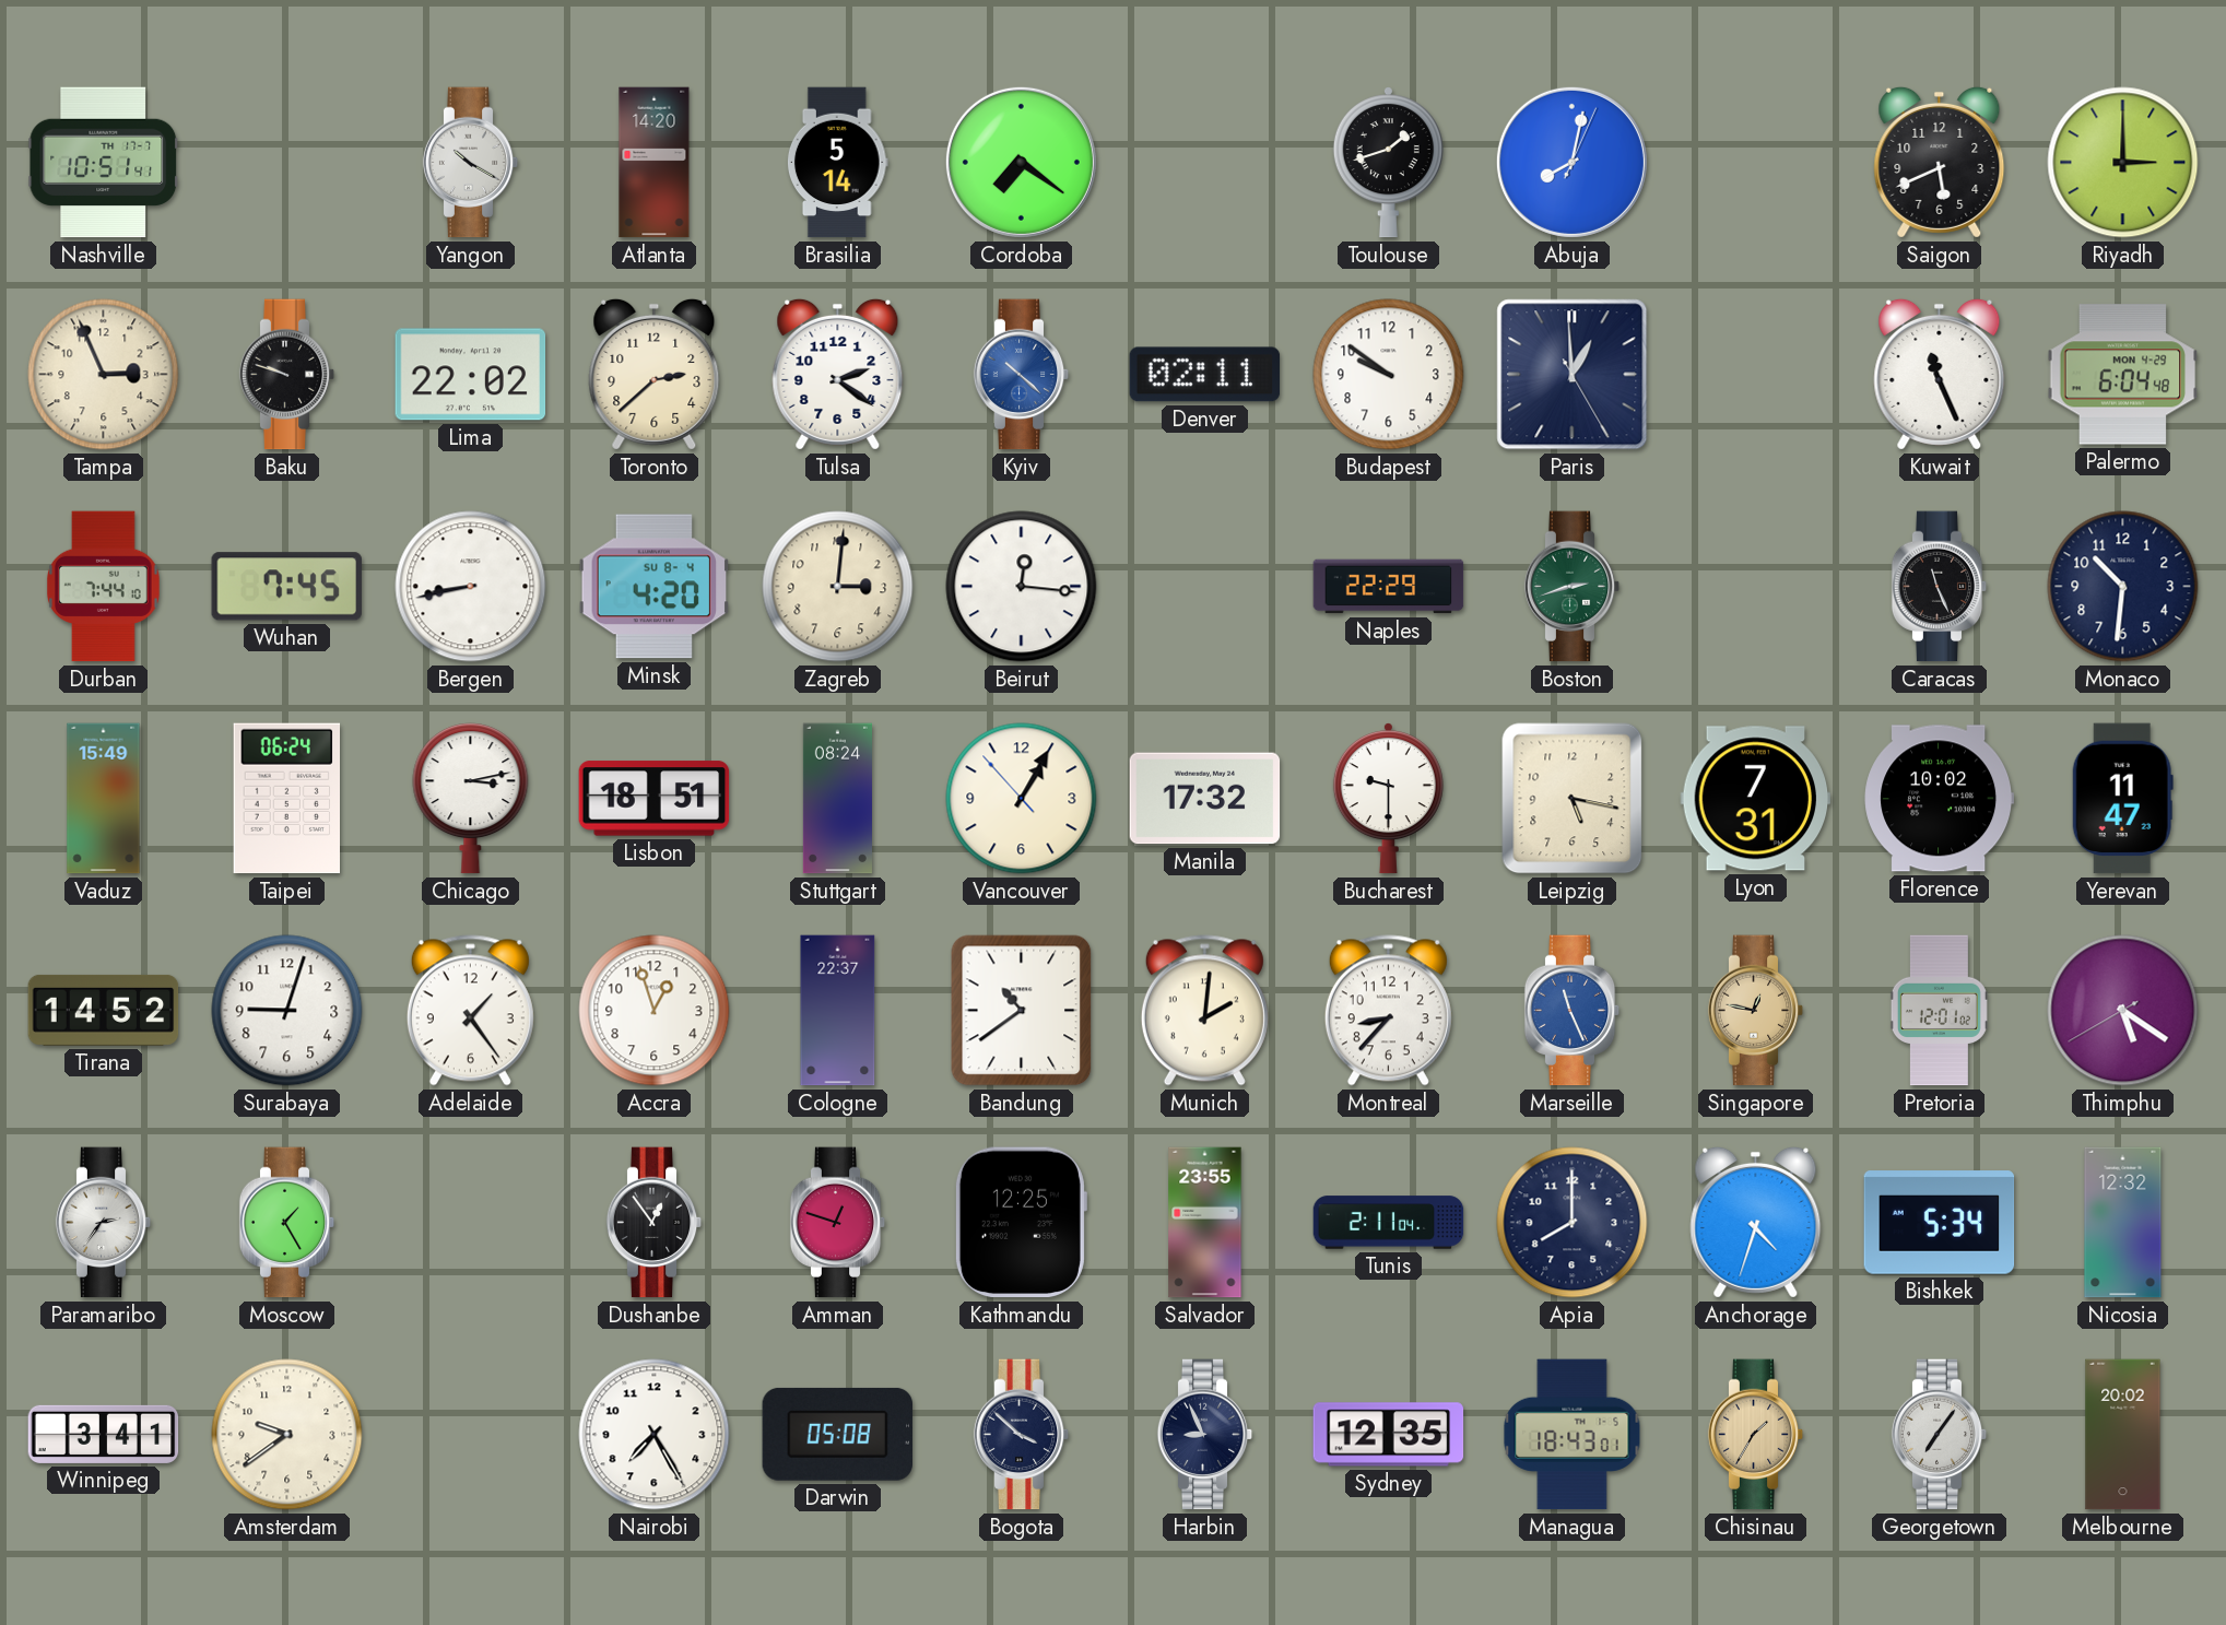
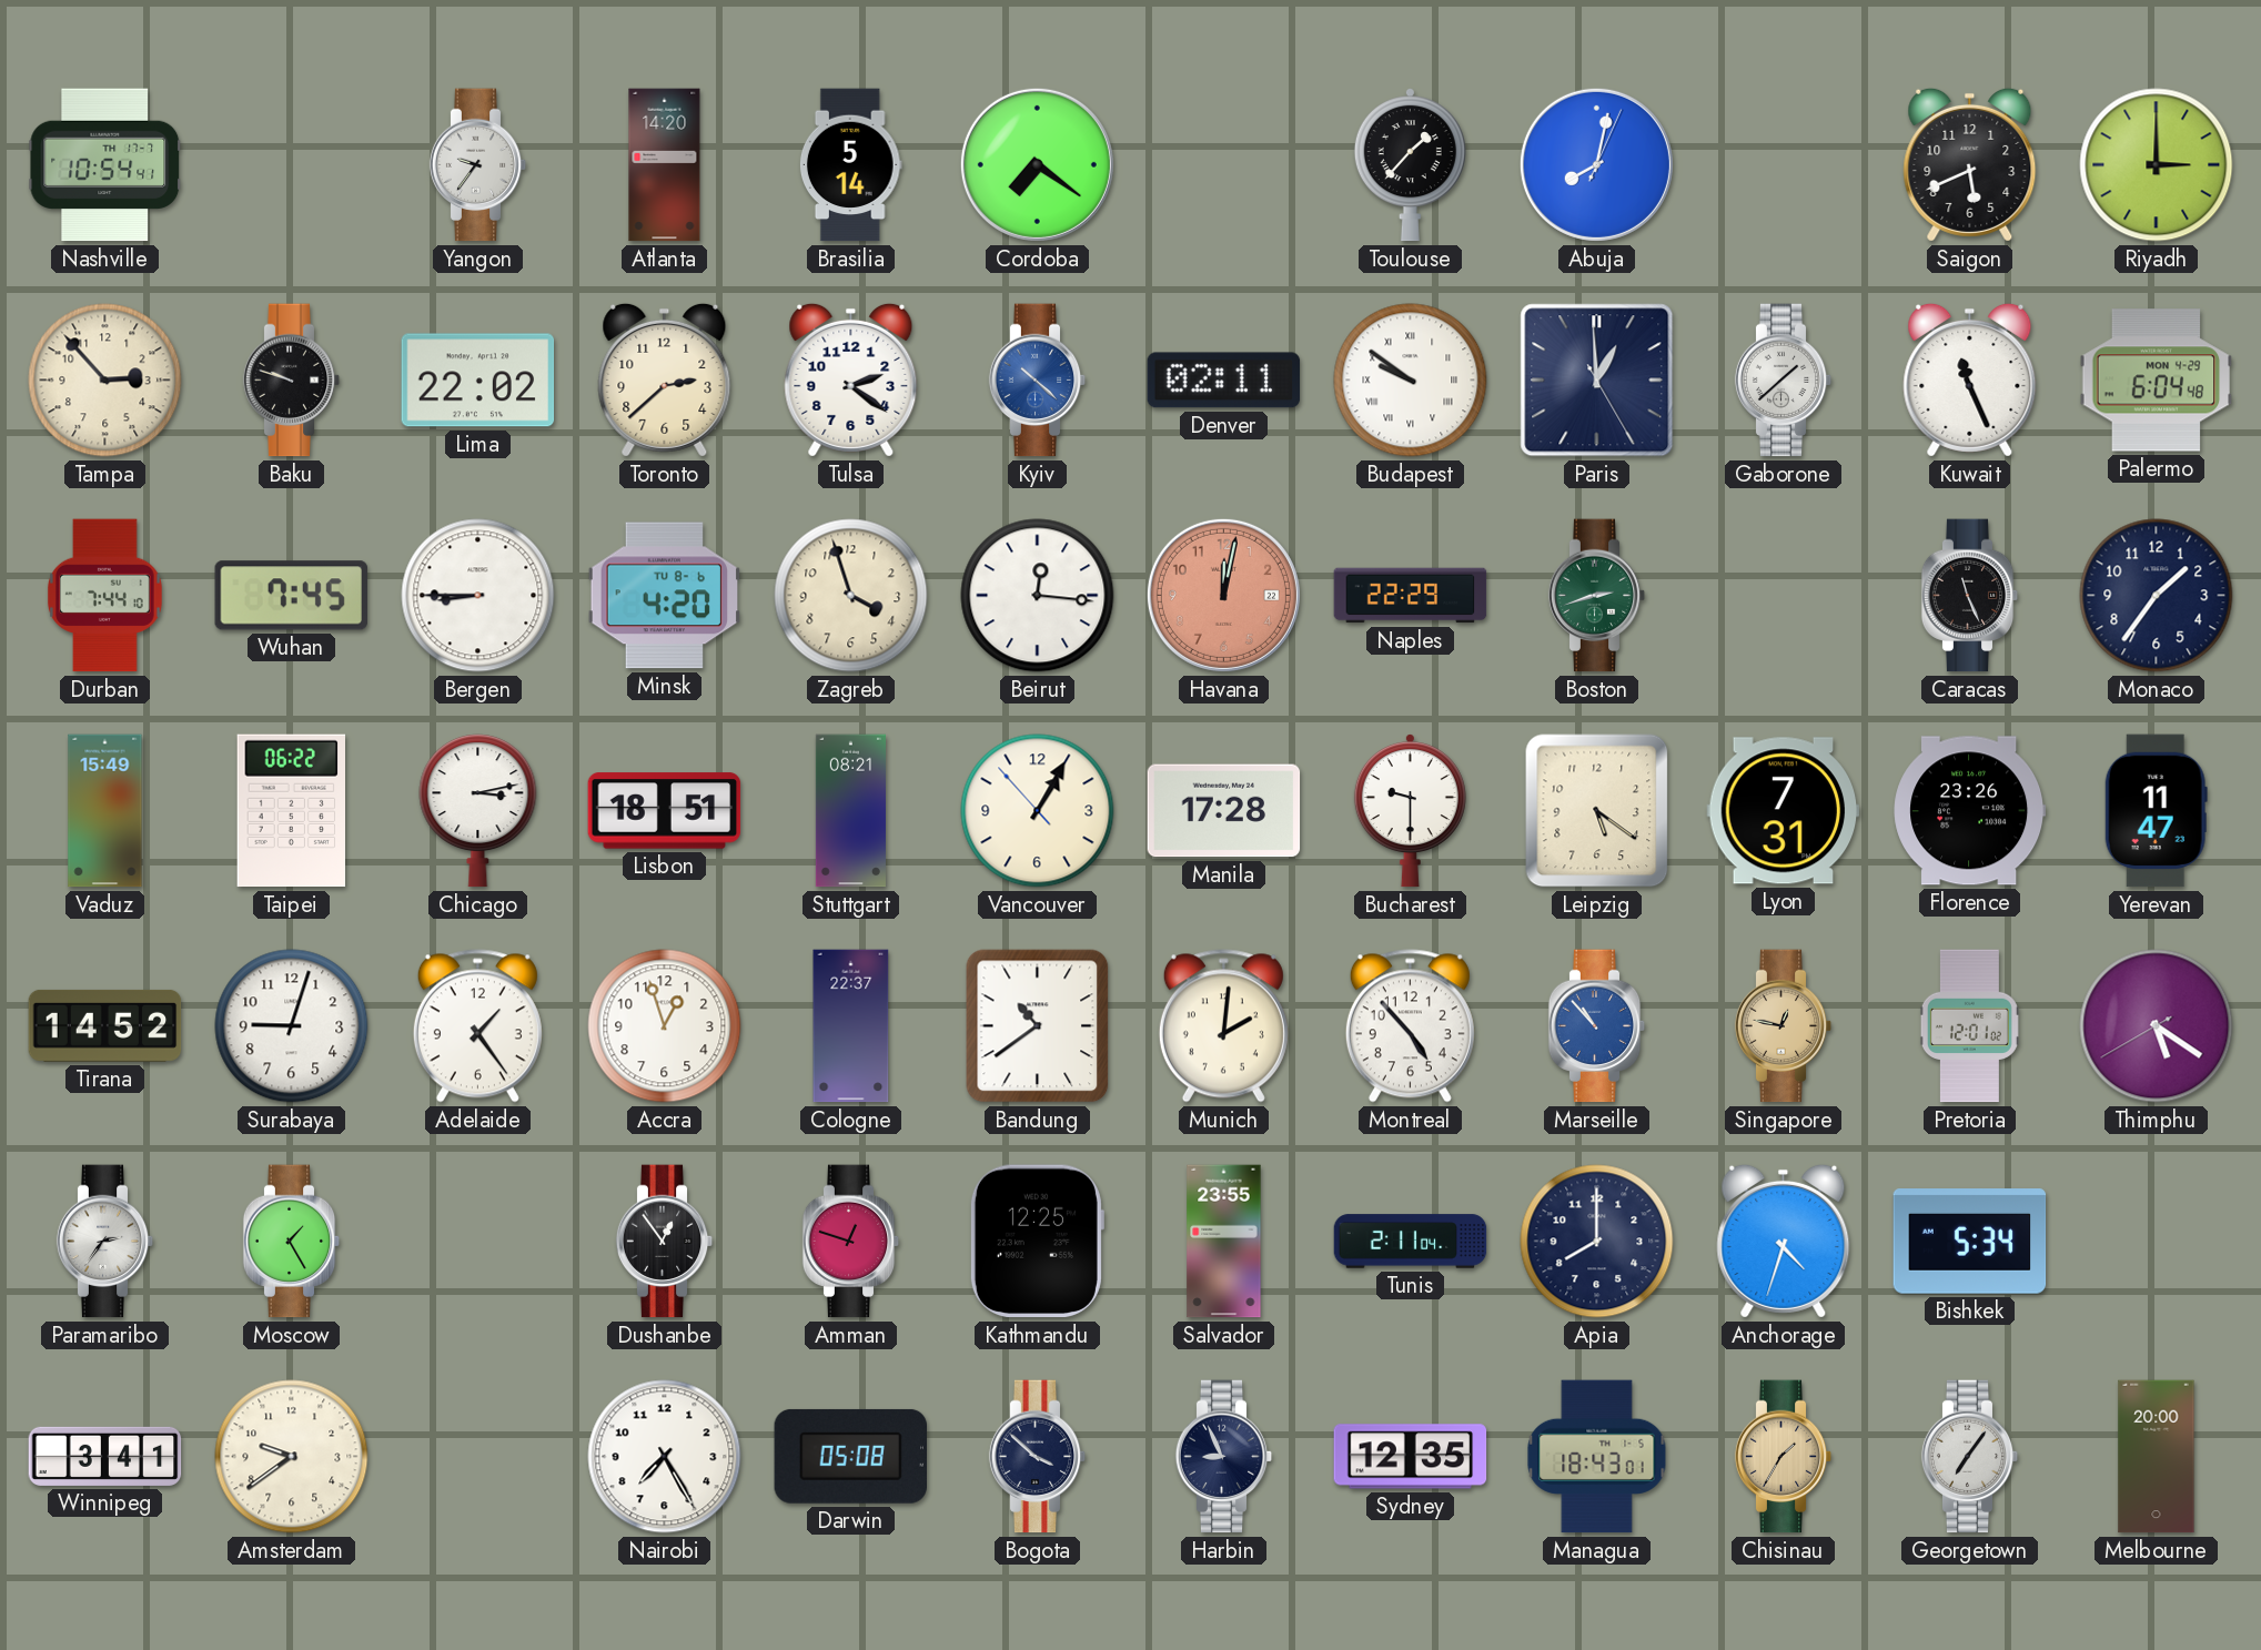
Nashville: 10:51 -> 10:54 (105, 165)
Yangon: 10:20 -> 9:36 (478, 165)
Toulouse: 1:42 -> 1:37 (1410, 165)
Tampa: 2:56 -> 2:53 (105, 381)
Budapest numerals: Arabic -> Roman (1411, 381)
Gaborone: none -> 1:38 (1784, 381)
Bergen: 8:43 -> 8:45 (478, 596)
Minsk date: SU 8-4 -> TU 8-6 (665, 596)
Zagreb: 3:01 -> 3:57 (851, 596)
Havana: none -> 12:02 (1223, 595)
Monaco: 10:31 -> 1:36 (2157, 596)
Taipei: 06:24 -> 06:22 (291, 811)
Stuttgart: 08:24 -> 08:21 (850, 811)
Manila: 17:32 -> 17:28 (1224, 811)
Leipzig: 5:17 -> 5:21 (1597, 811)
Florence: 10:02 -> 23:26 (1970, 811)
Montreal: 8:37 -> 4:53 (1410, 1026)
Marseille: 11:26 -> 10:53 (1597, 1026)
Nicosia: 12:32 -> none (2123, 1223)
Melbourne: 20:02 -> 20:00 (2157, 1457)
